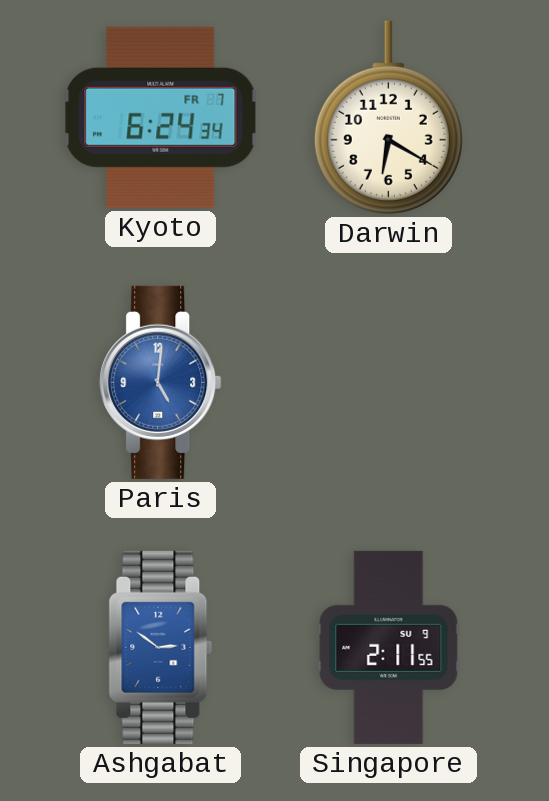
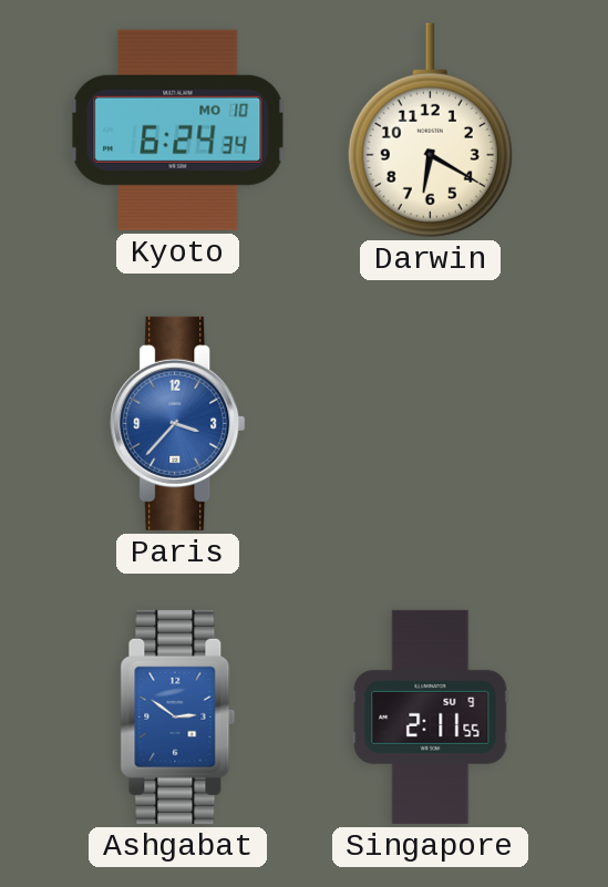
Kyoto date: FR 7 -> MO 10 (178, 130)
Paris: 5:01 -> 3:37 (178, 423)
